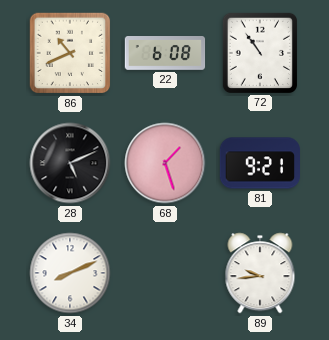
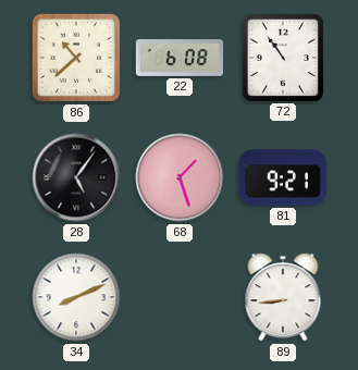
86: 10:41 -> 10:38 (76, 58)
28: 5:11 -> 5:06 (76, 177)
89: 9:44 -> 8:44 (283, 297)
